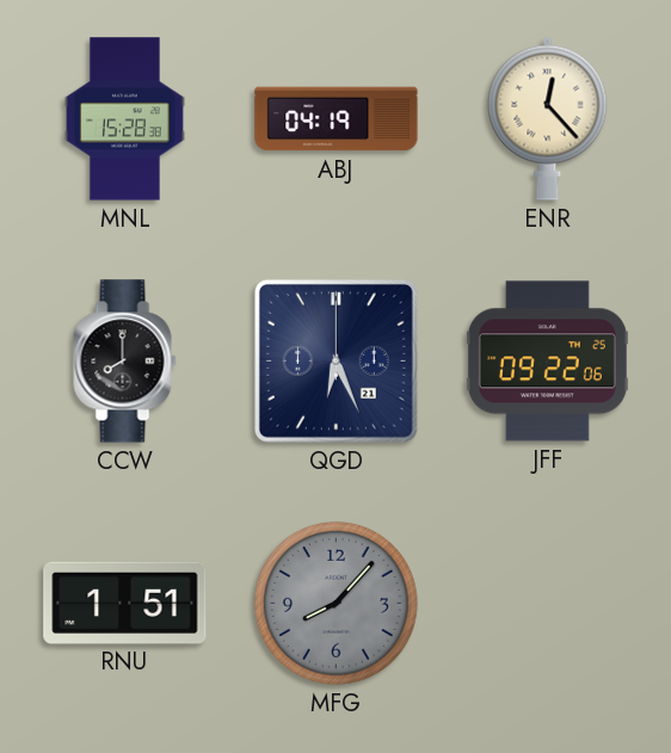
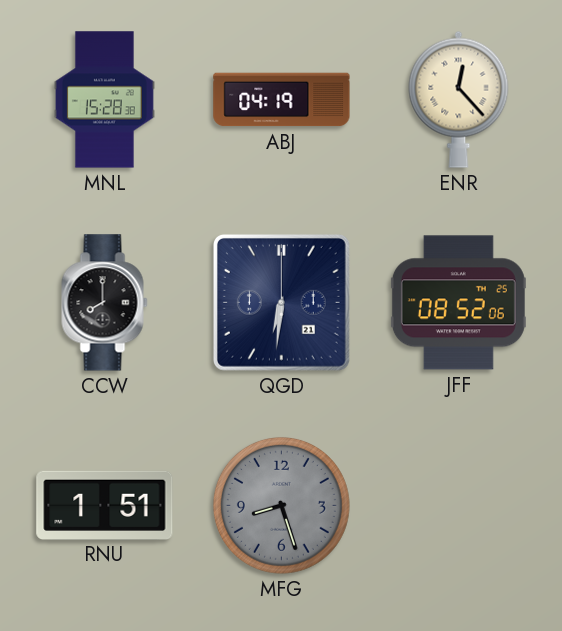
QGD: 6:26 -> 6:31 (281, 302)
JFF: 09:22 -> 08:52 (458, 303)
MFG: 8:07 -> 8:27 (281, 505)
